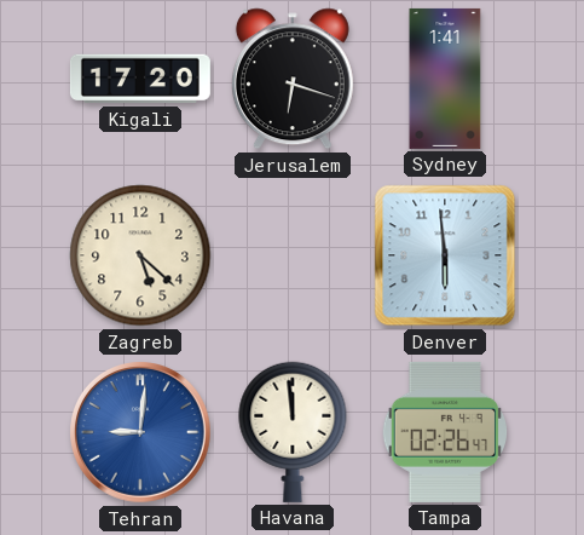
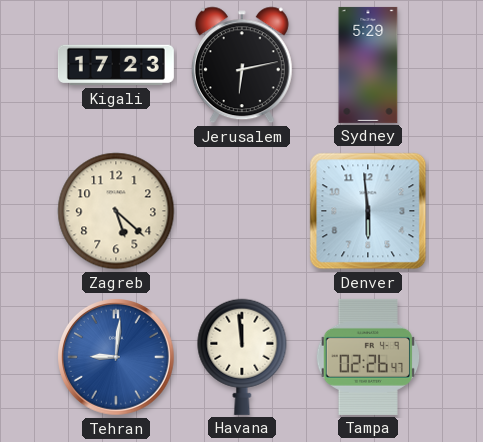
Kigali: 17:20 -> 17:23 (116, 65)
Jerusalem: 6:18 -> 6:13 (242, 65)
Sydney: 1:41 -> 5:29 (368, 65)
